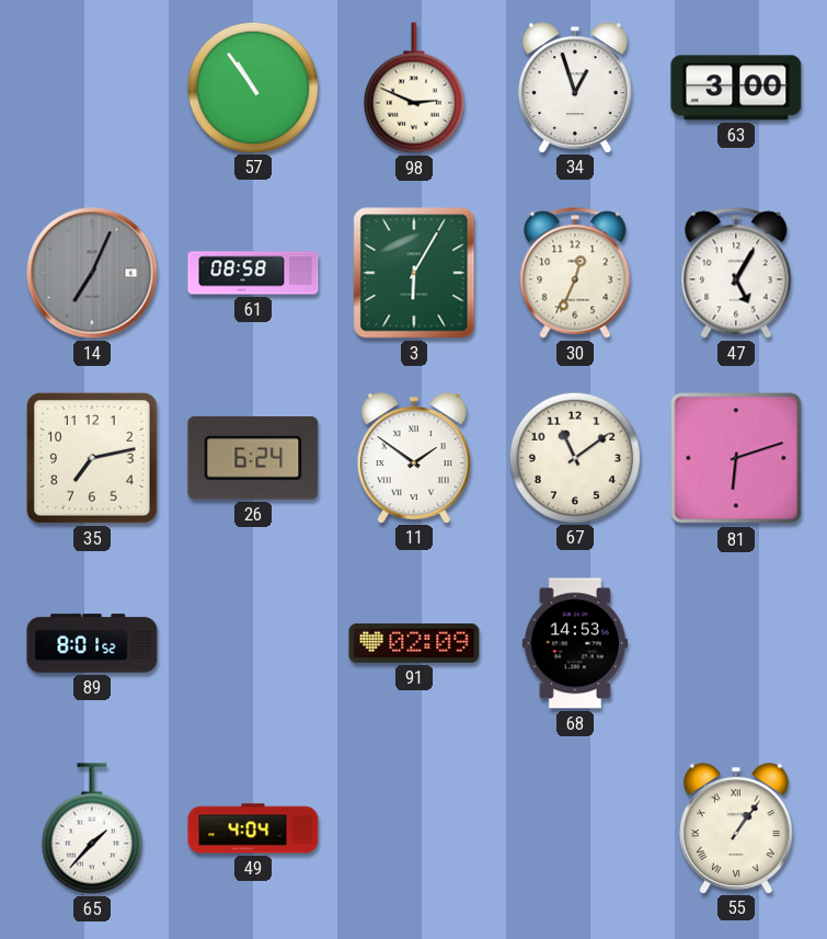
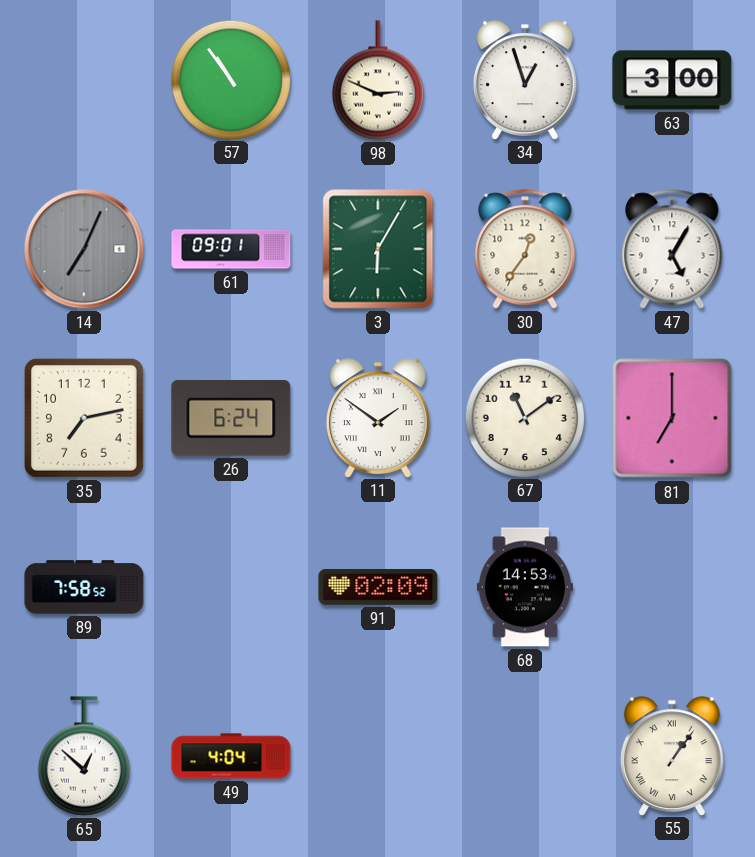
61: 08:58 -> 09:01 (231, 249)
30: 12:34 -> 12:36 (525, 249)
81: 6:12 -> 7:00 (672, 418)
89: 8:01 -> 7:58 (84, 587)
65: 1:37 -> 12:52 (84, 756)
